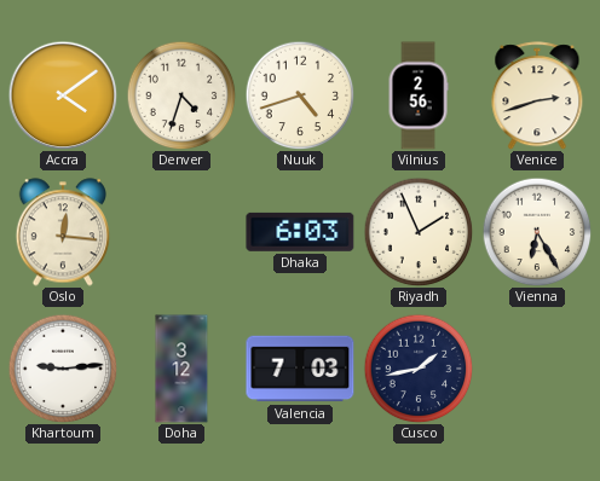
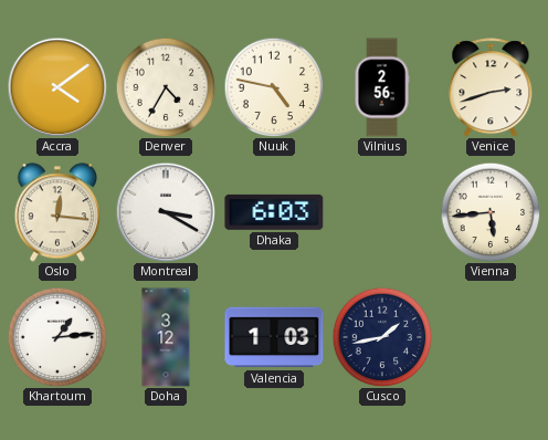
Denver: 4:33 -> 4:35 (166, 87)
Nuuk: 4:42 -> 4:47 (274, 87)
Montreal: none -> 3:20 (166, 212)
Riyadh: 1:56 -> none (419, 232)
Vienna: 6:25 -> 5:44 (491, 212)
Khartoum: 9:14 -> 1:14 (57, 337)
Valencia: 7:03 -> 1:03 (274, 337)
